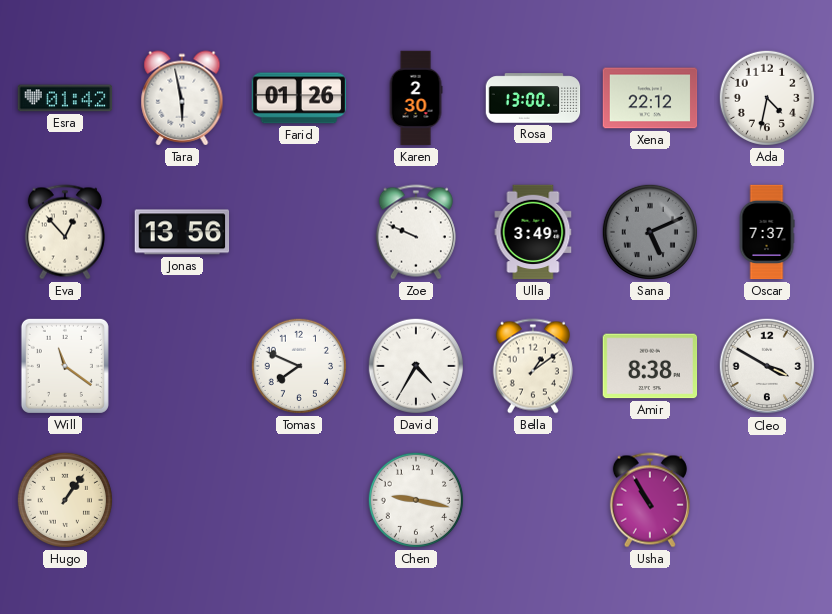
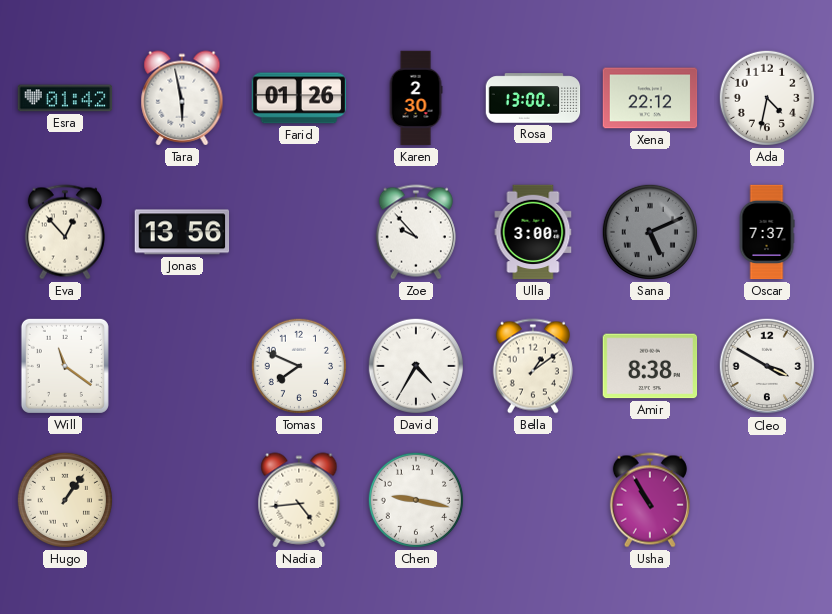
Zoe: 9:49 -> 9:53 (416, 232)
Ulla: 3:49 -> 3:00 (533, 232)
Nadia: none -> 4:44 (299, 500)
